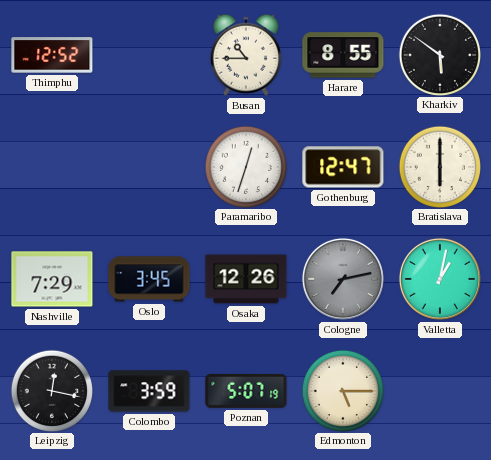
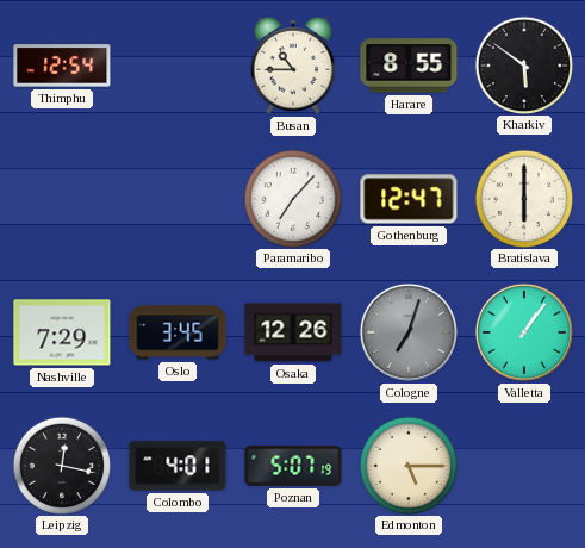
Thimphu: 12:52 -> 12:54 (62, 66)
Paramaribo: 12:33 -> 7:07 (292, 198)
Cologne: 7:13 -> 7:03 (409, 332)
Valletta: 1:02 -> 1:06 (524, 332)
Colombo: 3:59 -> 4:01 (178, 466)
